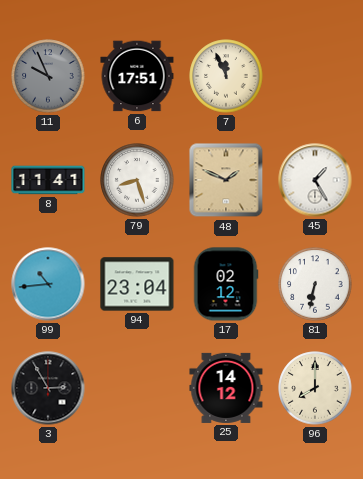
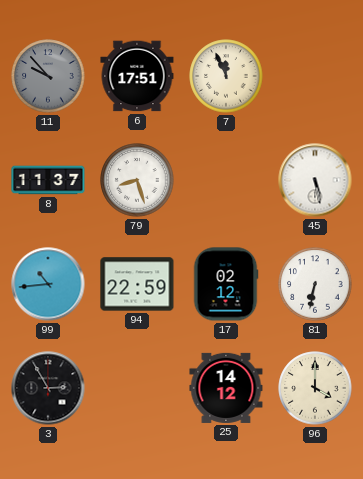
11: 9:56 -> 9:53 (48, 76)
8: 11:41 -> 11:37 (48, 180)
48: 1:49 -> none (226, 180)
45: 1:25 -> 5:28 (315, 180)
94: 23:04 -> 22:59 (137, 284)
96: 8:00 -> 4:00 (315, 388)
